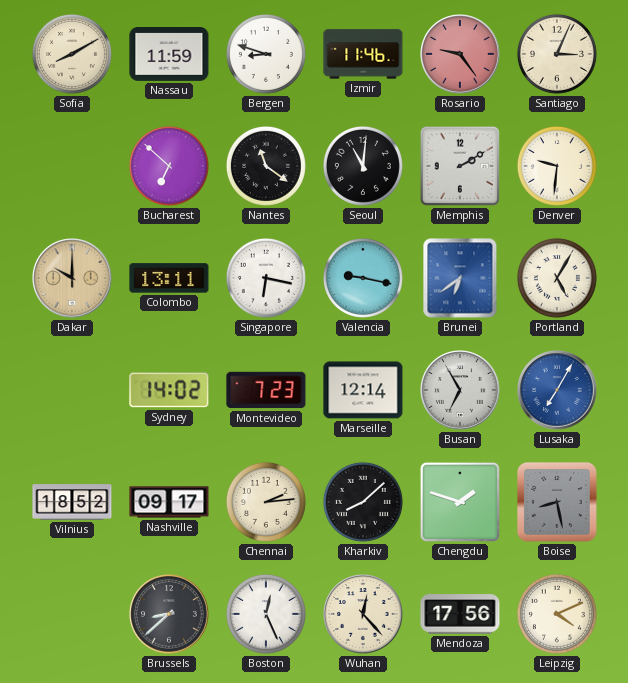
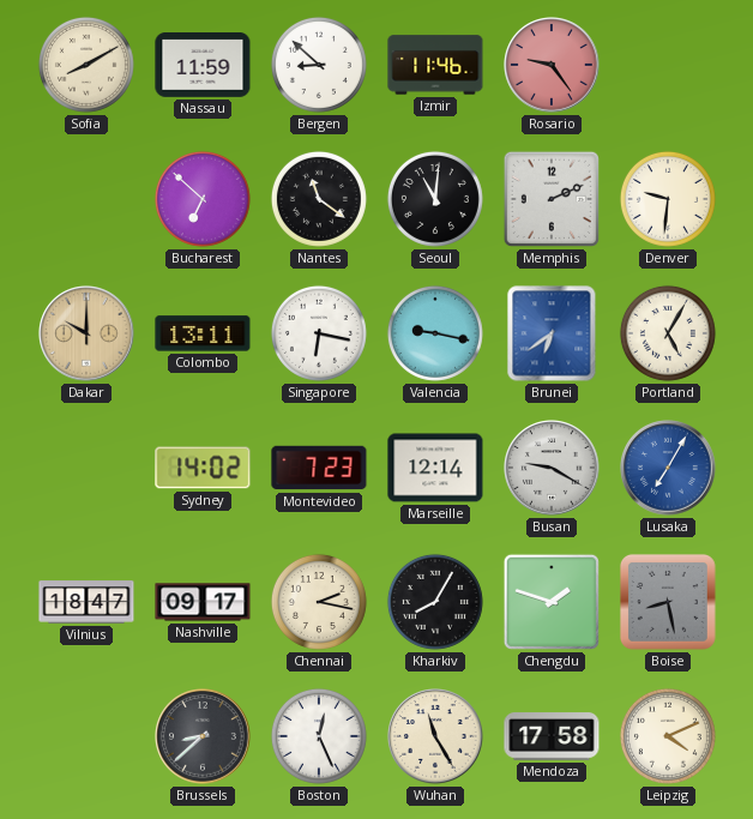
Bergen: 8:48 -> 8:52 (319, 65)
Santiago: 3:04 -> none (557, 54)
Memphis: 2:10 -> 2:11 (552, 199)
Busan: 6:55 -> 9:20 (552, 468)
Vilnius: 18:52 -> 18:47 (86, 602)
Chennai: 2:14 -> 2:17 (319, 602)
Kharkiv: 8:08 -> 8:05 (435, 602)
Wuhan: 12:23 -> 11:25 (435, 736)
Mendoza: 17:56 -> 17:58 (552, 736)
